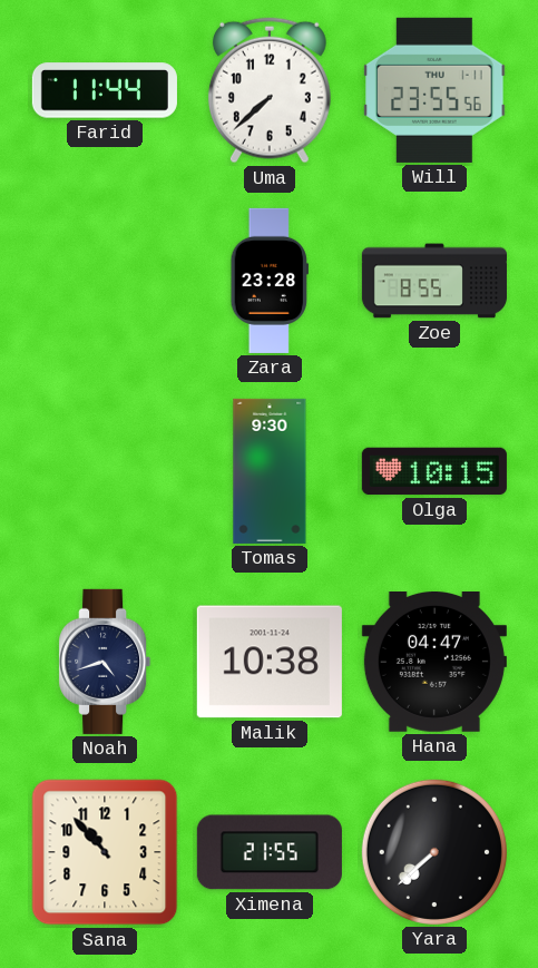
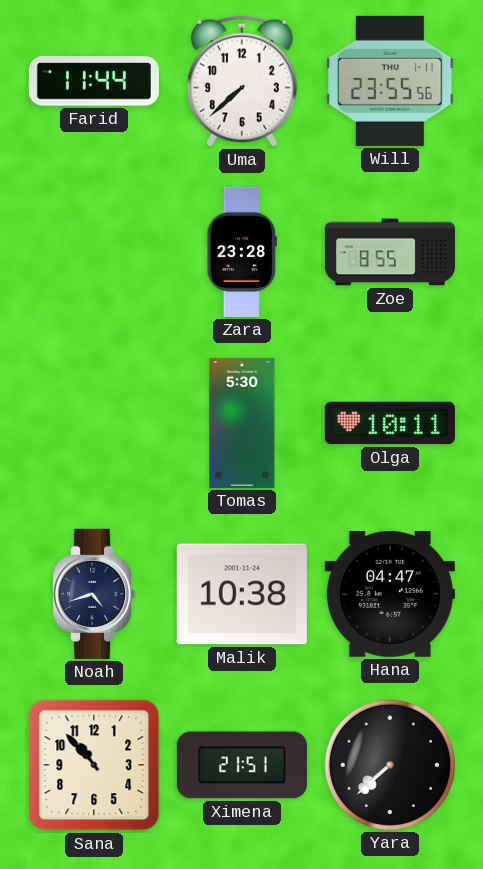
Tomas: 9:30 -> 5:30 (242, 423)
Olga: 10:15 -> 10:11 (390, 423)
Ximena: 21:55 -> 21:51 (242, 765)
